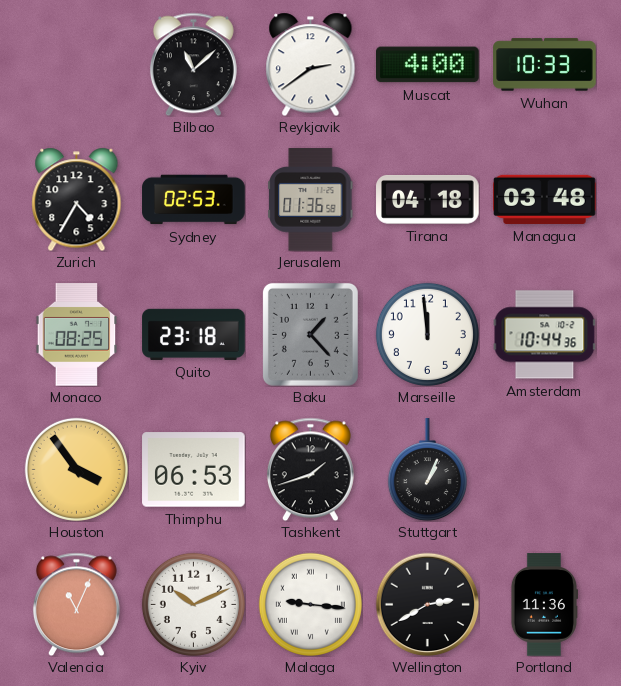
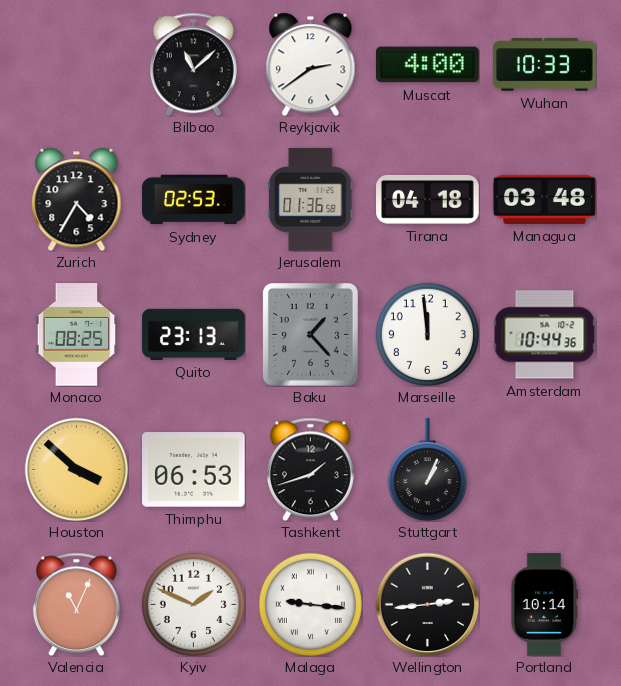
Quito: 23:18 -> 23:13 (194, 334)
Houston: 3:54 -> 3:52 (76, 469)
Kyiv: 10:11 -> 1:49 (193, 604)
Wellington: 2:40 -> 2:44 (427, 604)
Portland: 11:36 -> 10:14 (543, 605)
